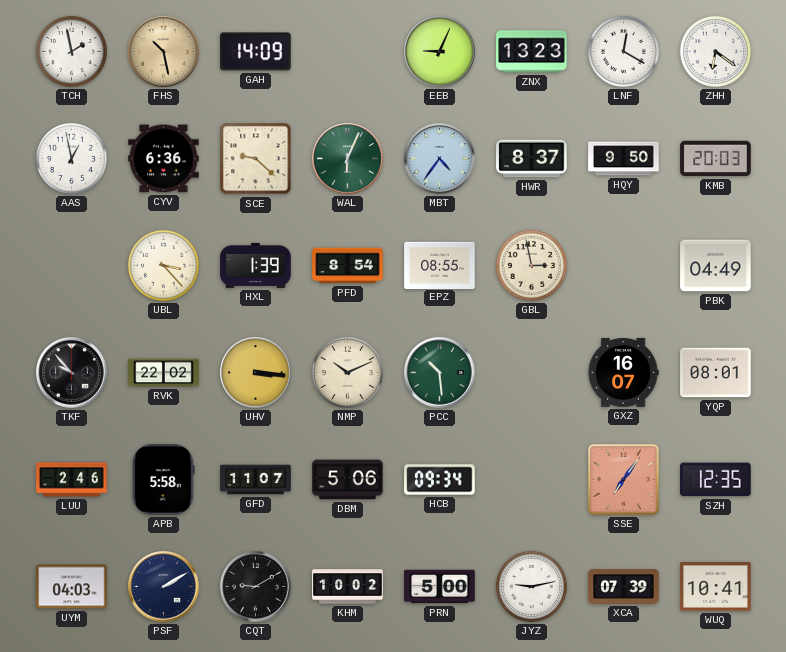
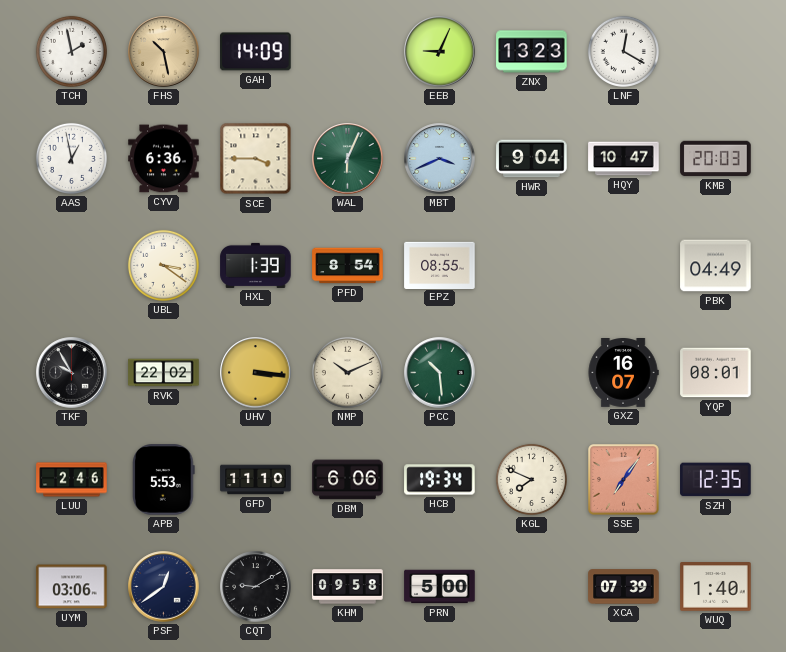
ZHH: 6:21 -> none (715, 51)
SCE: 9:22 -> 3:45 (256, 159)
MBT: 4:36 -> 3:41 (440, 159)
HWR: 8:37 -> 9:04 (532, 159)
HQY: 9:50 -> 10:47 (624, 159)
UBL: 3:23 -> 3:21 (163, 265)
GBL: 2:58 -> none (531, 265)
TKF: 9:53 -> 9:55 (72, 373)
APB: 5:58 -> 5:53 (164, 480)
GFD: 11:07 -> 11:10 (256, 480)
DBM: 5:06 -> 6:06 (348, 480)
HCB: 09:34 -> 19:34 (440, 480)
KGL: none -> 7:49 (531, 479)
UYM: 04:03 -> 03:06 (72, 587)
PSF: 2:10 -> 12:39 (164, 587)
KHM: 10:02 -> 09:58 (348, 587)
JYZ: 9:13 -> none (531, 586)
WUQ: 10:41 -> 1:40 (716, 587)
